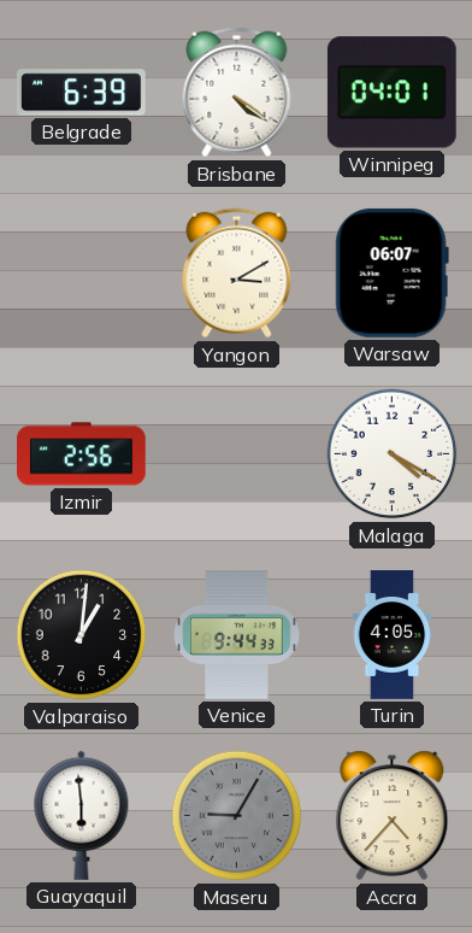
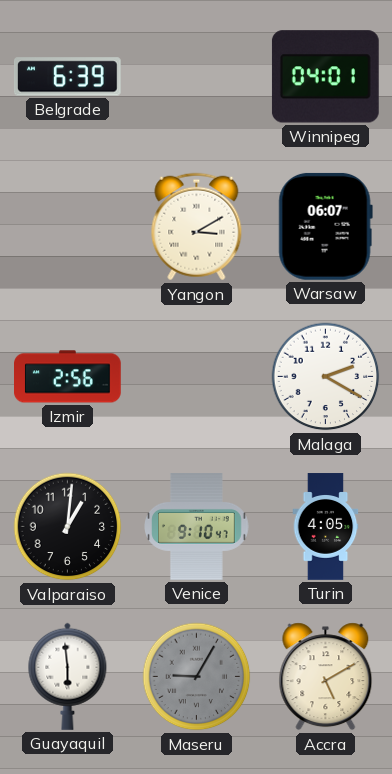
Brisbane: 4:21 -> none (237, 93)
Malaga: 4:20 -> 2:20 (326, 377)
Venice: 9:44 -> 9:10 (197, 527)
Accra: 4:37 -> 5:10 (326, 677)
